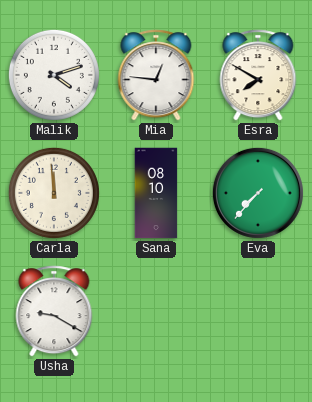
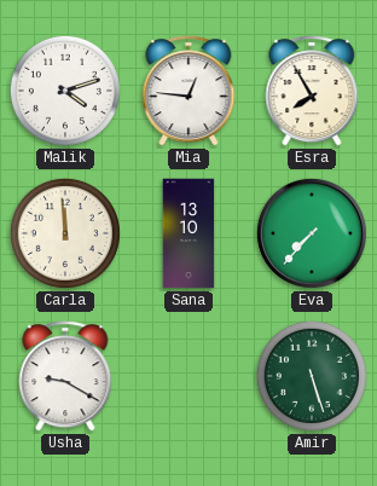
Esra: 7:50 -> 7:55 (312, 91)
Sana: 08:10 -> 13:10 (188, 233)
Amir: none -> 5:27 (312, 376)
